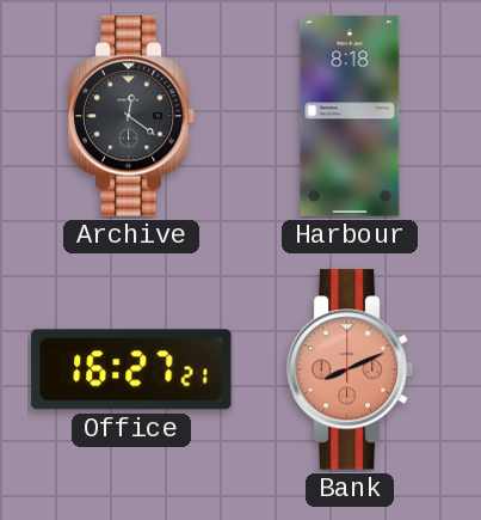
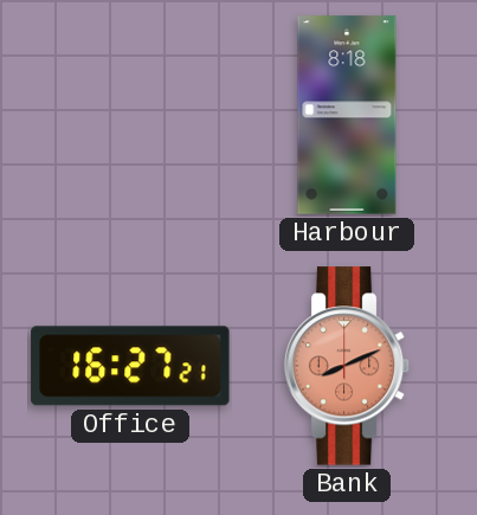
Archive: 12:21 -> none (131, 116)
